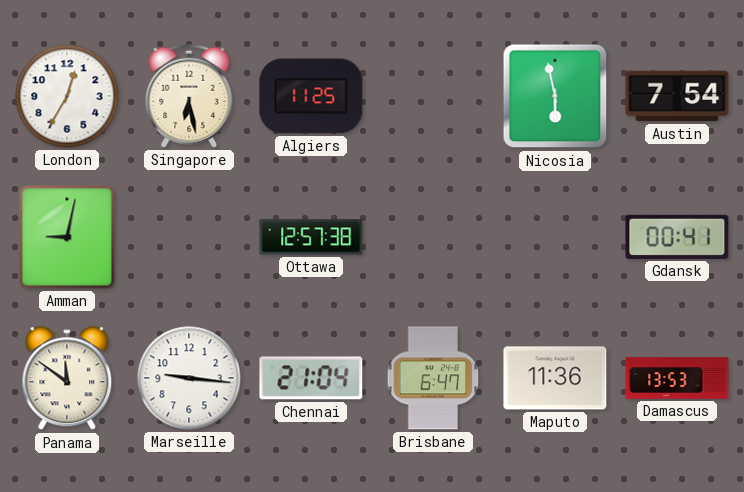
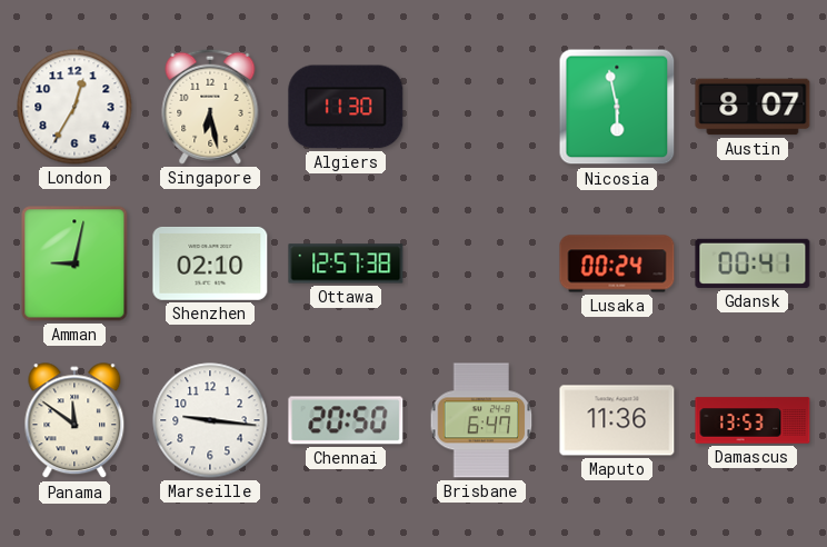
Algiers: 11:25 -> 11:30 (346, 107)
Austin: 7:54 -> 8:07 (753, 107)
Shenzhen: none -> 02:10 (210, 263)
Lusaka: none -> 00:24 (617, 263)
Chennai: 21:04 -> 20:50 (346, 420)
